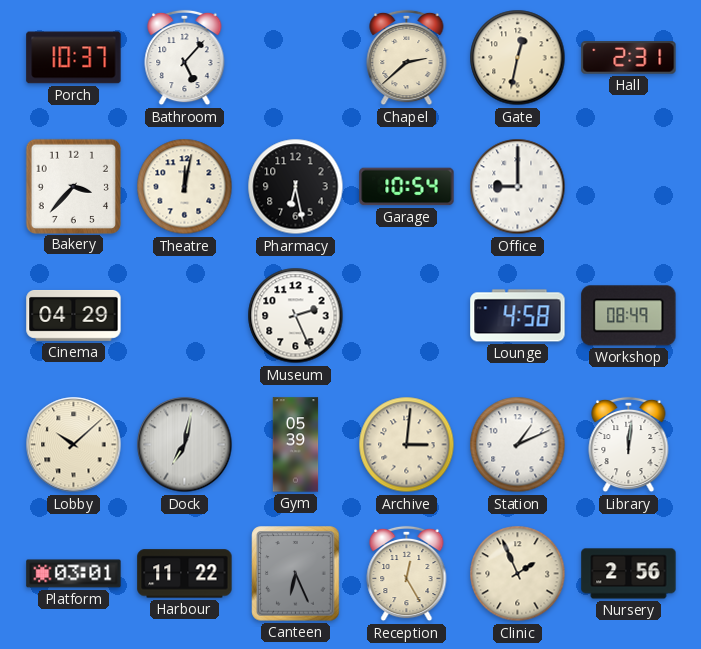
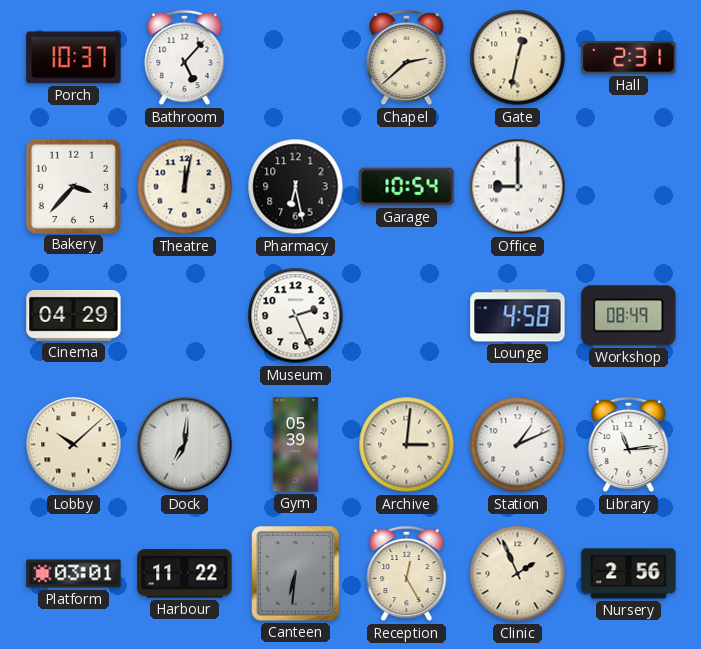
Dock: 7:02 -> 7:01 (185, 445)
Library: 12:01 -> 11:14 (629, 445)
Canteen: 6:26 -> 6:31 (296, 574)
